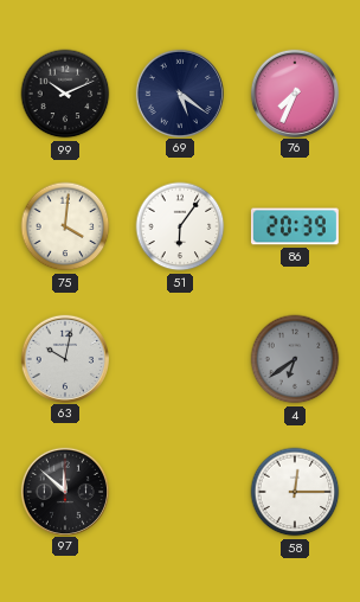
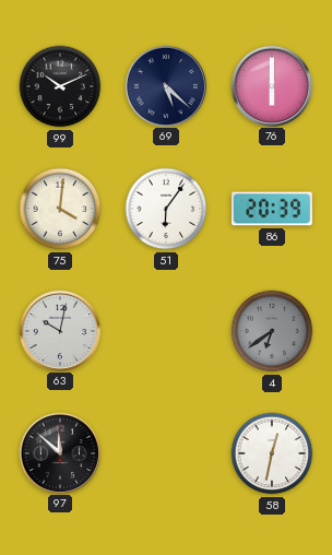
69: 5:21 -> 5:22 (165, 85)
76: 7:34 -> 6:00 (271, 85)
58: 12:15 -> 12:32 (272, 453)
